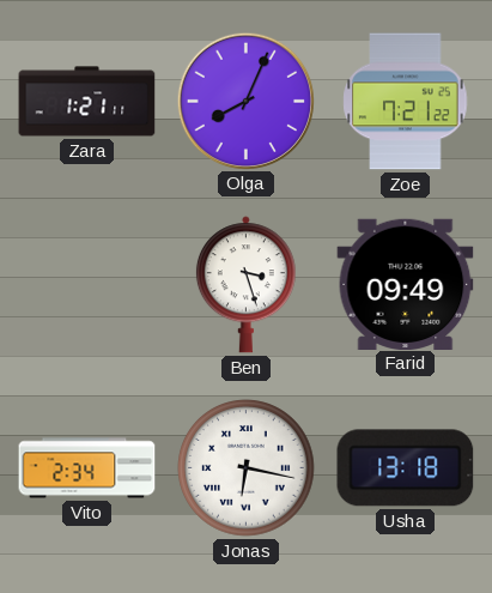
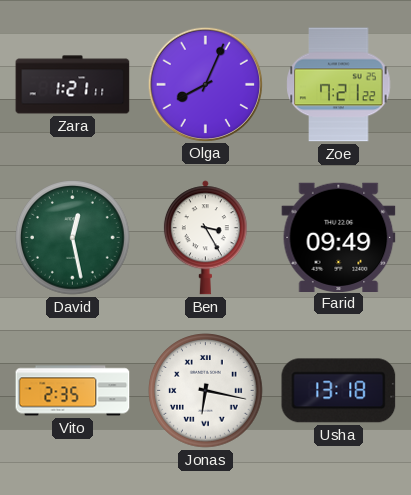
David: none -> 12:28 (73, 238)
Ben: 3:27 -> 3:25 (205, 238)
Vito: 2:34 -> 2:35 (73, 391)
